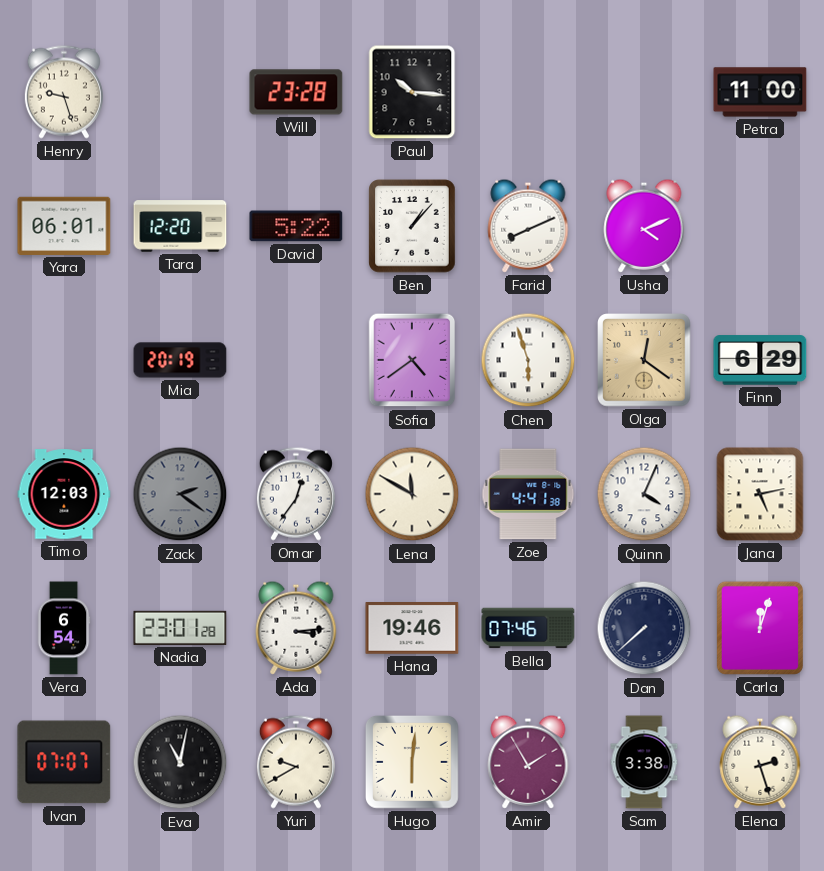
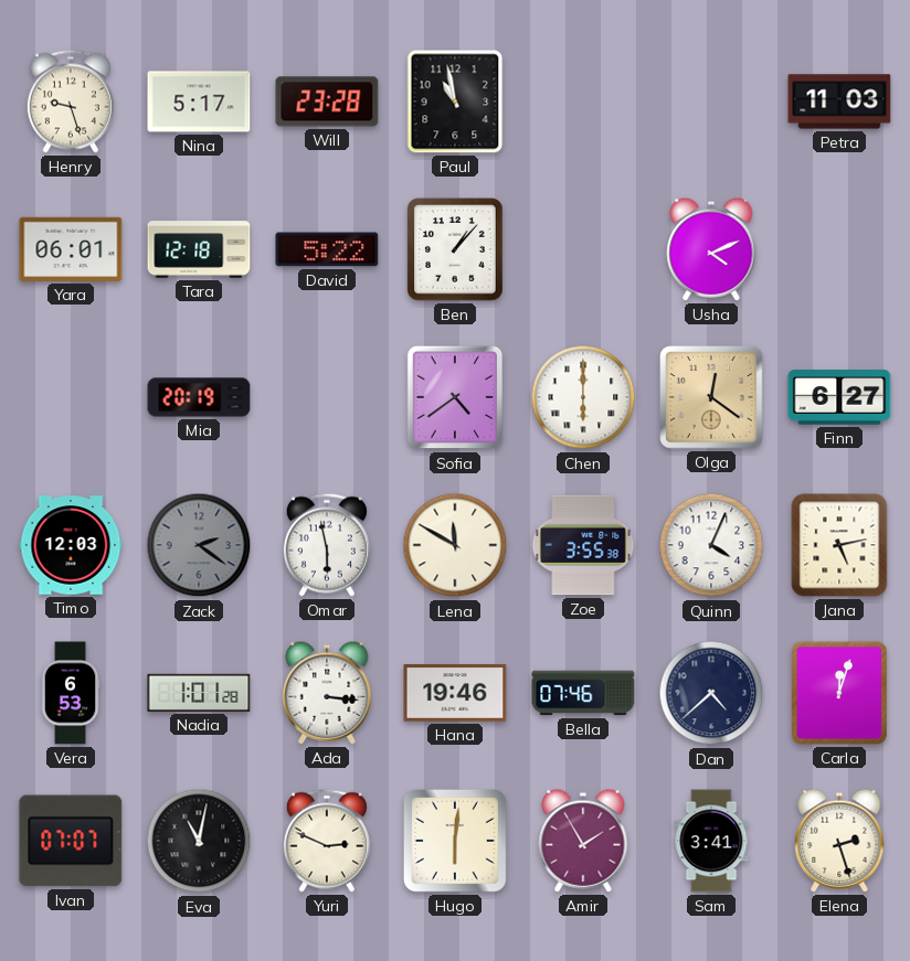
Nina: none -> 5:17 (199, 102)
Paul: 10:16 -> 10:58 (455, 102)
Petra: 11:00 -> 11:03 (839, 102)
Tara: 12:20 -> 12:18 (199, 249)
Farid: 8:11 -> none (528, 226)
Chen: 5:57 -> 6:00 (583, 397)
Finn: 6:29 -> 6:27 (839, 397)
Omar: 12:36 -> 5:58 (327, 545)
Zoe: 4:41 -> 3:55 (583, 545)
Vera: 6:54 -> 6:53 (71, 693)
Nadia: 23:01 -> 1:01 (199, 693)
Ada: 3:14 -> 3:16 (327, 693)
Dan: 7:38 -> 4:38 (711, 693)
Yuri: 9:40 -> 2:49 (327, 841)
Sam: 3:38 -> 3:41 (711, 841)
